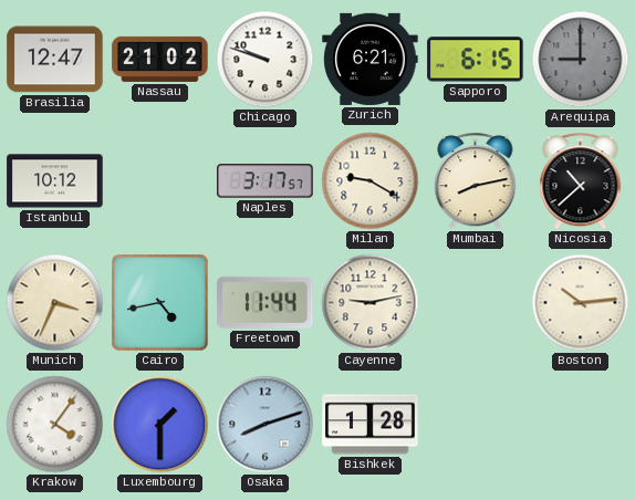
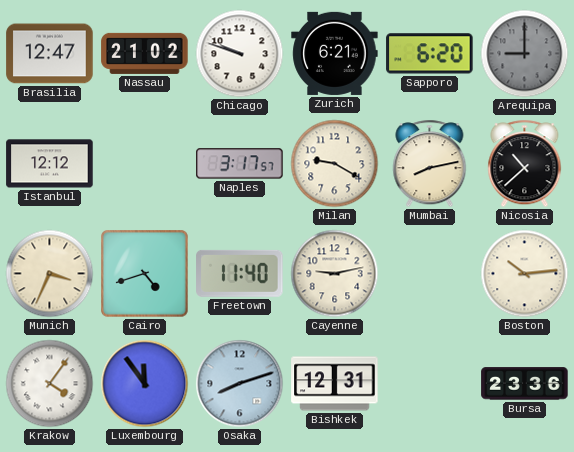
Sapporo: 6:15 -> 6:20 (430, 54)
Istanbul: 10:12 -> 12:12 (50, 164)
Cairo: 4:43 -> 4:42 (145, 274)
Freetown: 11:44 -> 11:40 (240, 273)
Luxembourg: 1:30 -> 11:54 (145, 384)
Bishkek: 1:28 -> 12:31 (335, 384)
Bursa: none -> 23:36 (525, 384)
